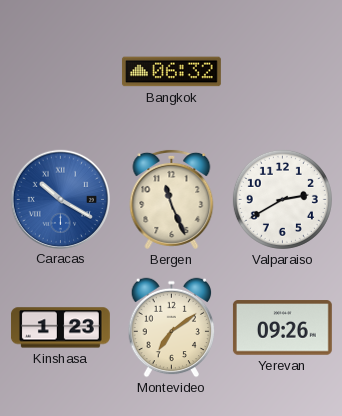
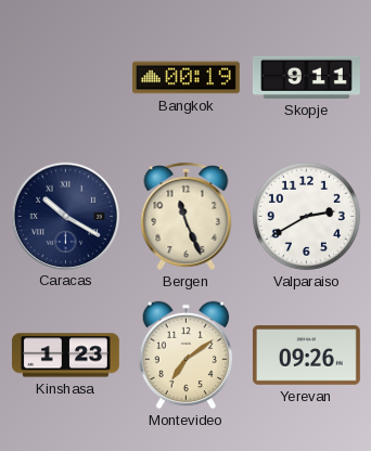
Bangkok: 06:32 -> 00:19 (185, 78)
Skopje: none -> 9:11 (306, 77)
Caracas dial: blue -> navy (65, 216)
